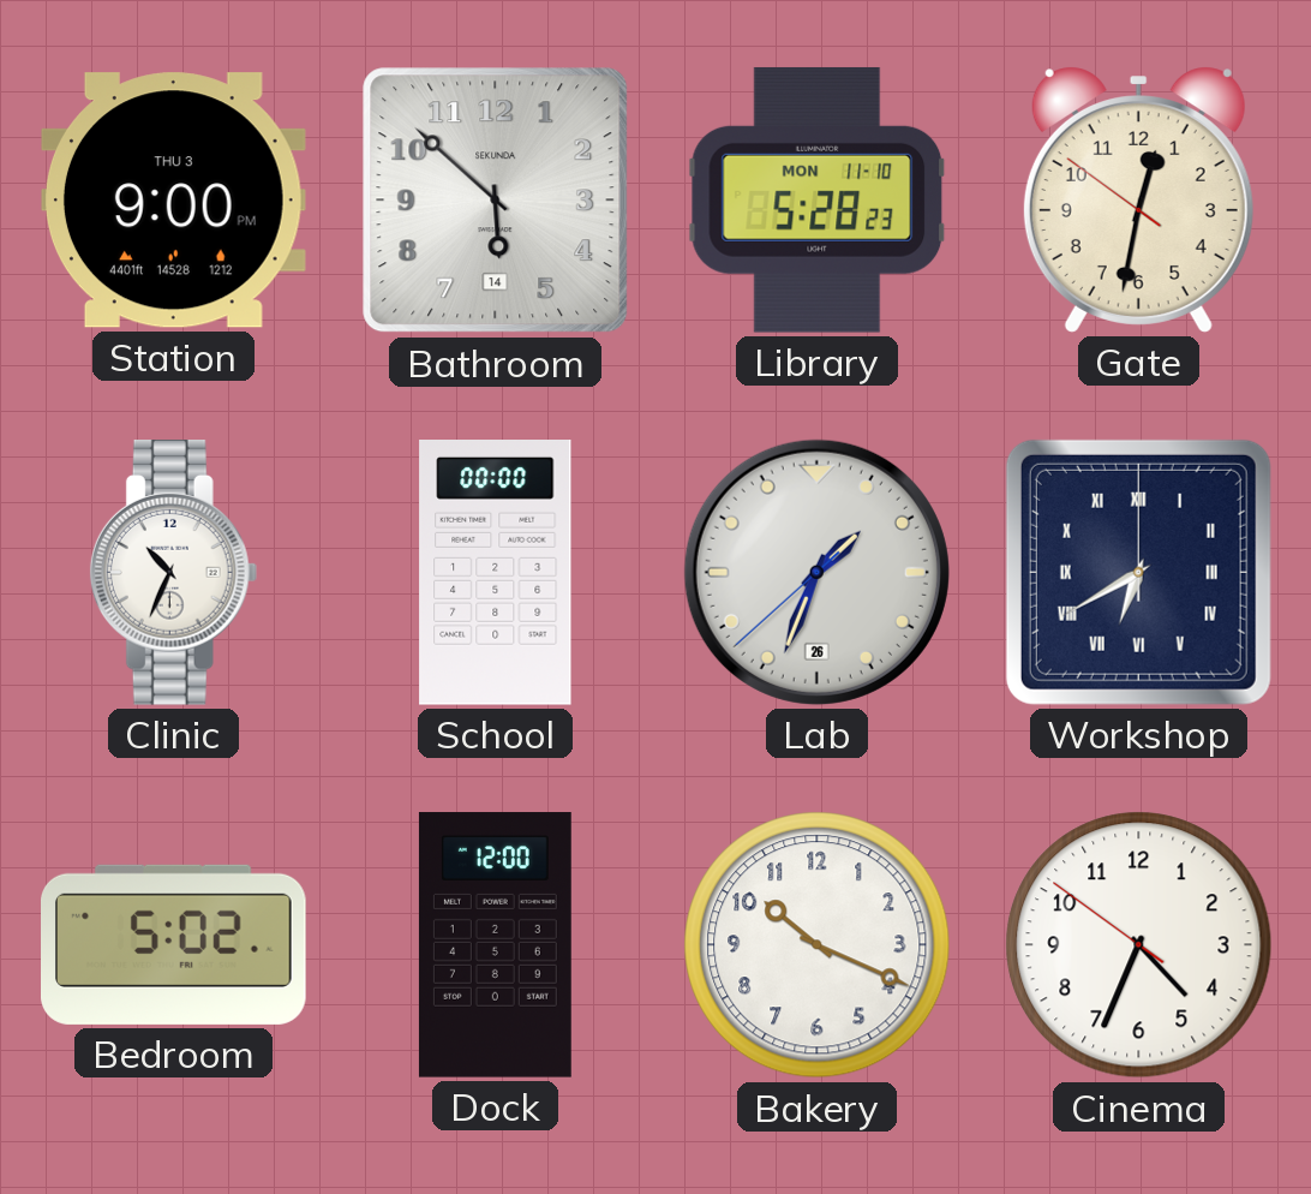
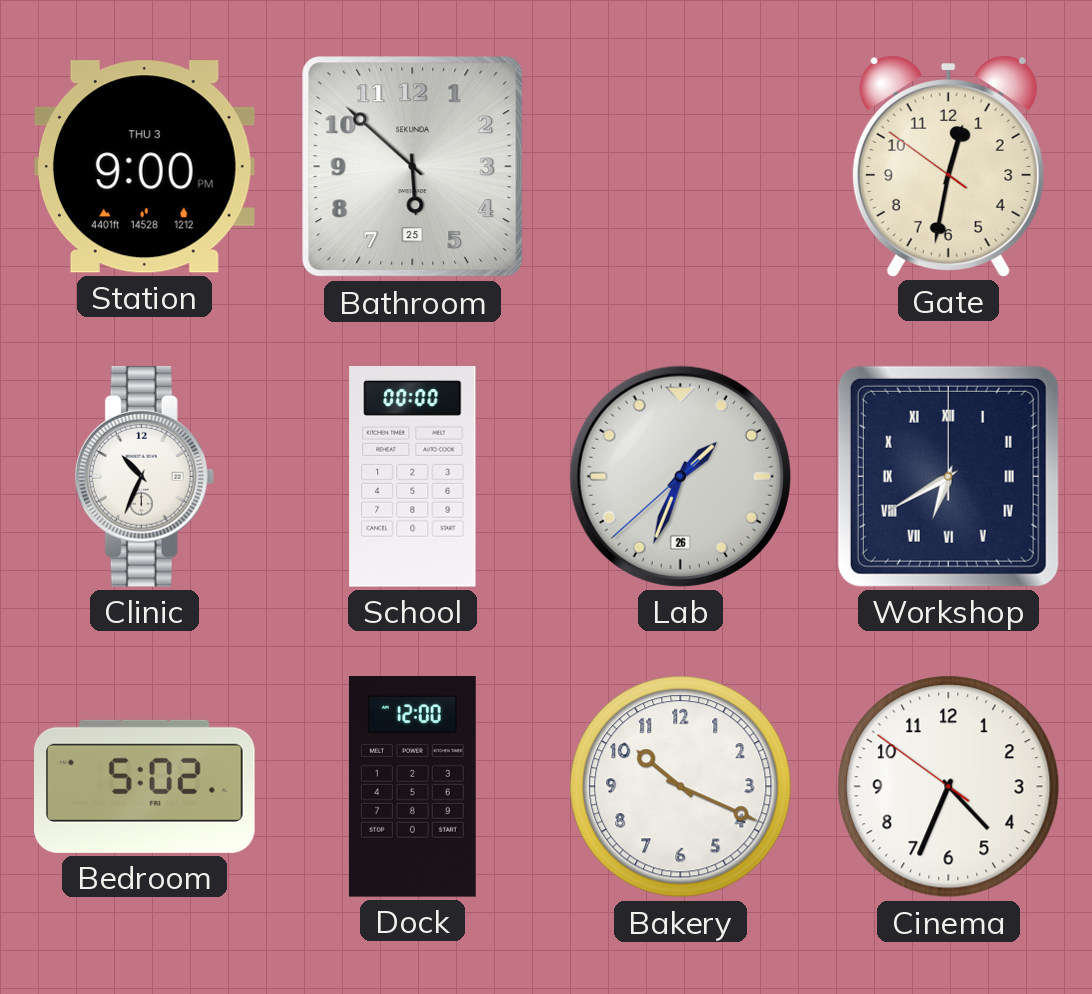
Bathroom date: 14 -> 25 (413, 167)
Library: 5:28 -> none (818, 199)
